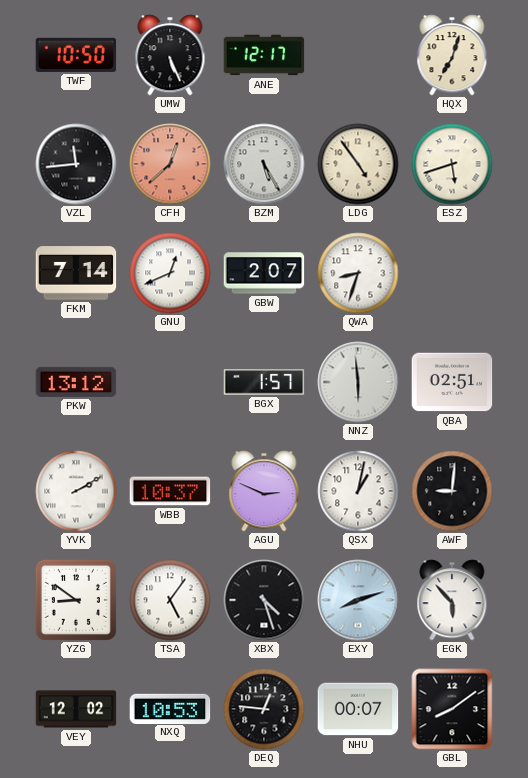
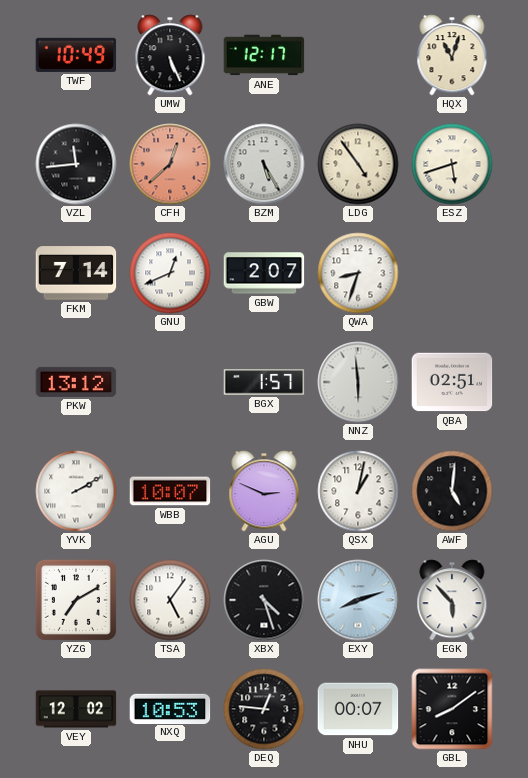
TWF: 10:50 -> 10:49 (76, 55)
HQX: 7:03 -> 11:03 (452, 55)
WBB: 10:37 -> 10:07 (170, 491)
AWF: 9:01 -> 5:01 (452, 491)
YZG: 8:51 -> 7:10 (76, 600)
